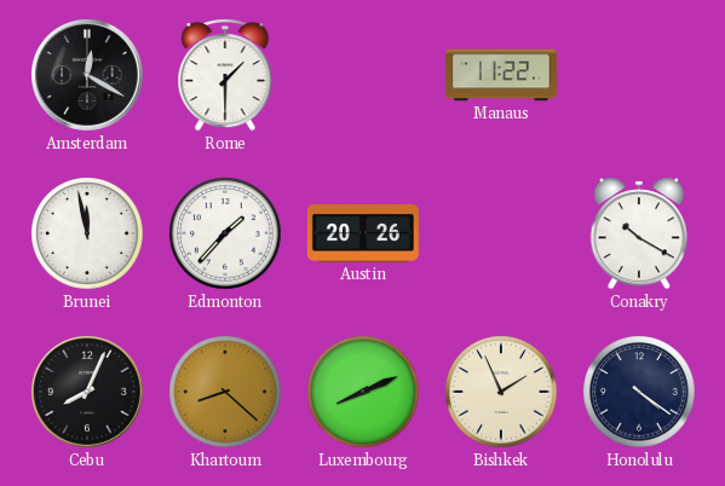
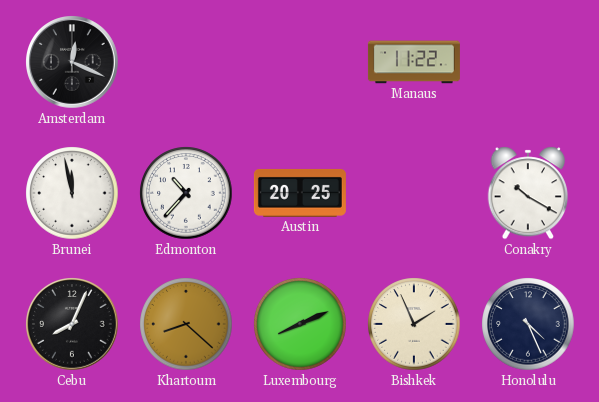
Amsterdam: 12:20 -> 12:19 (73, 63)
Rome: 1:30 -> none (225, 75)
Edmonton: 1:37 -> 10:37 (186, 193)
Austin: 20:26 -> 20:25 (300, 193)
Honolulu: 4:21 -> 4:26 (528, 324)
